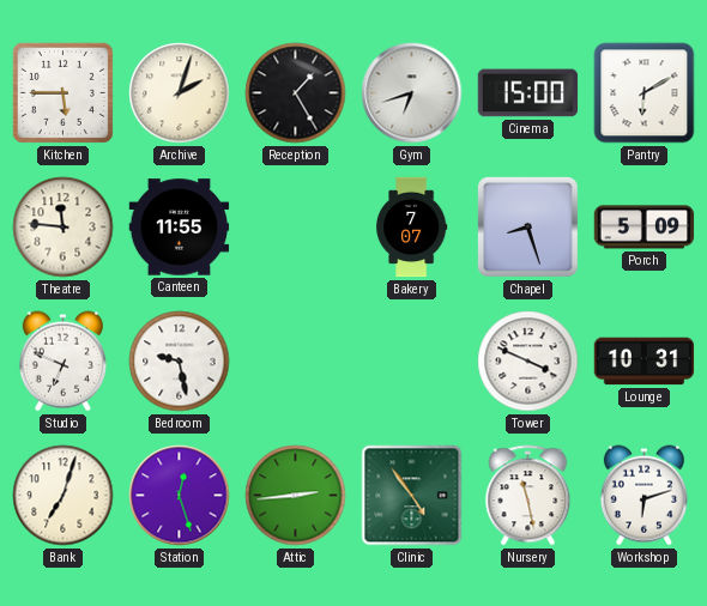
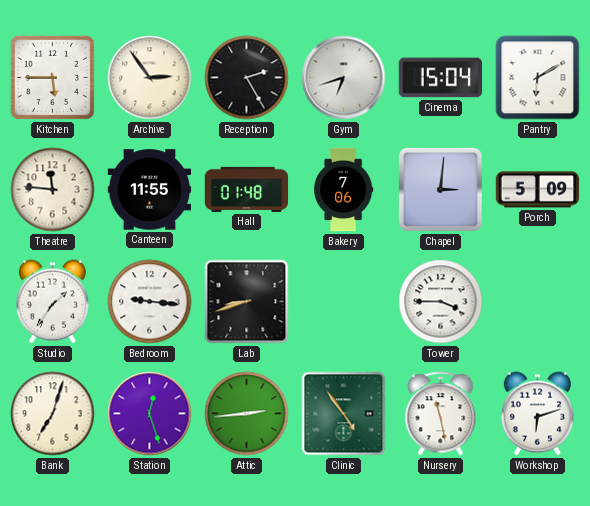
Archive: 2:03 -> 2:54 (150, 78)
Reception: 1:25 -> 2:25 (247, 78)
Cinema: 15:00 -> 15:04 (441, 78)
Hall: none -> 01:48 (247, 189)
Bakery: 7:07 -> 7:06 (344, 190)
Chapel: 8:27 -> 3:01 (440, 189)
Studio: 6:49 -> 1:36 (52, 302)
Bedroom: 9:28 -> 9:16 (150, 302)
Lab: none -> 8:42 (247, 302)
Tower: 3:49 -> 3:45 (441, 302)
Lounge: 10:31 -> none (645, 362)
